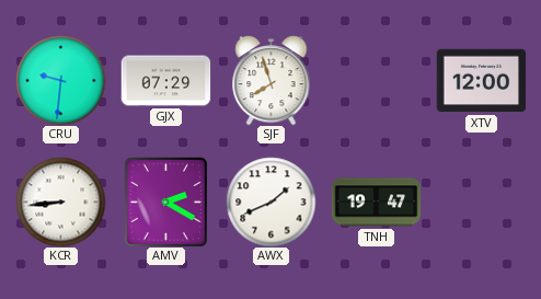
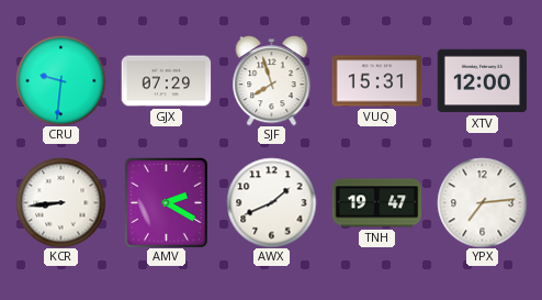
VUQ: none -> 15:31 (376, 81)
YPX: none -> 7:14 (482, 202)
